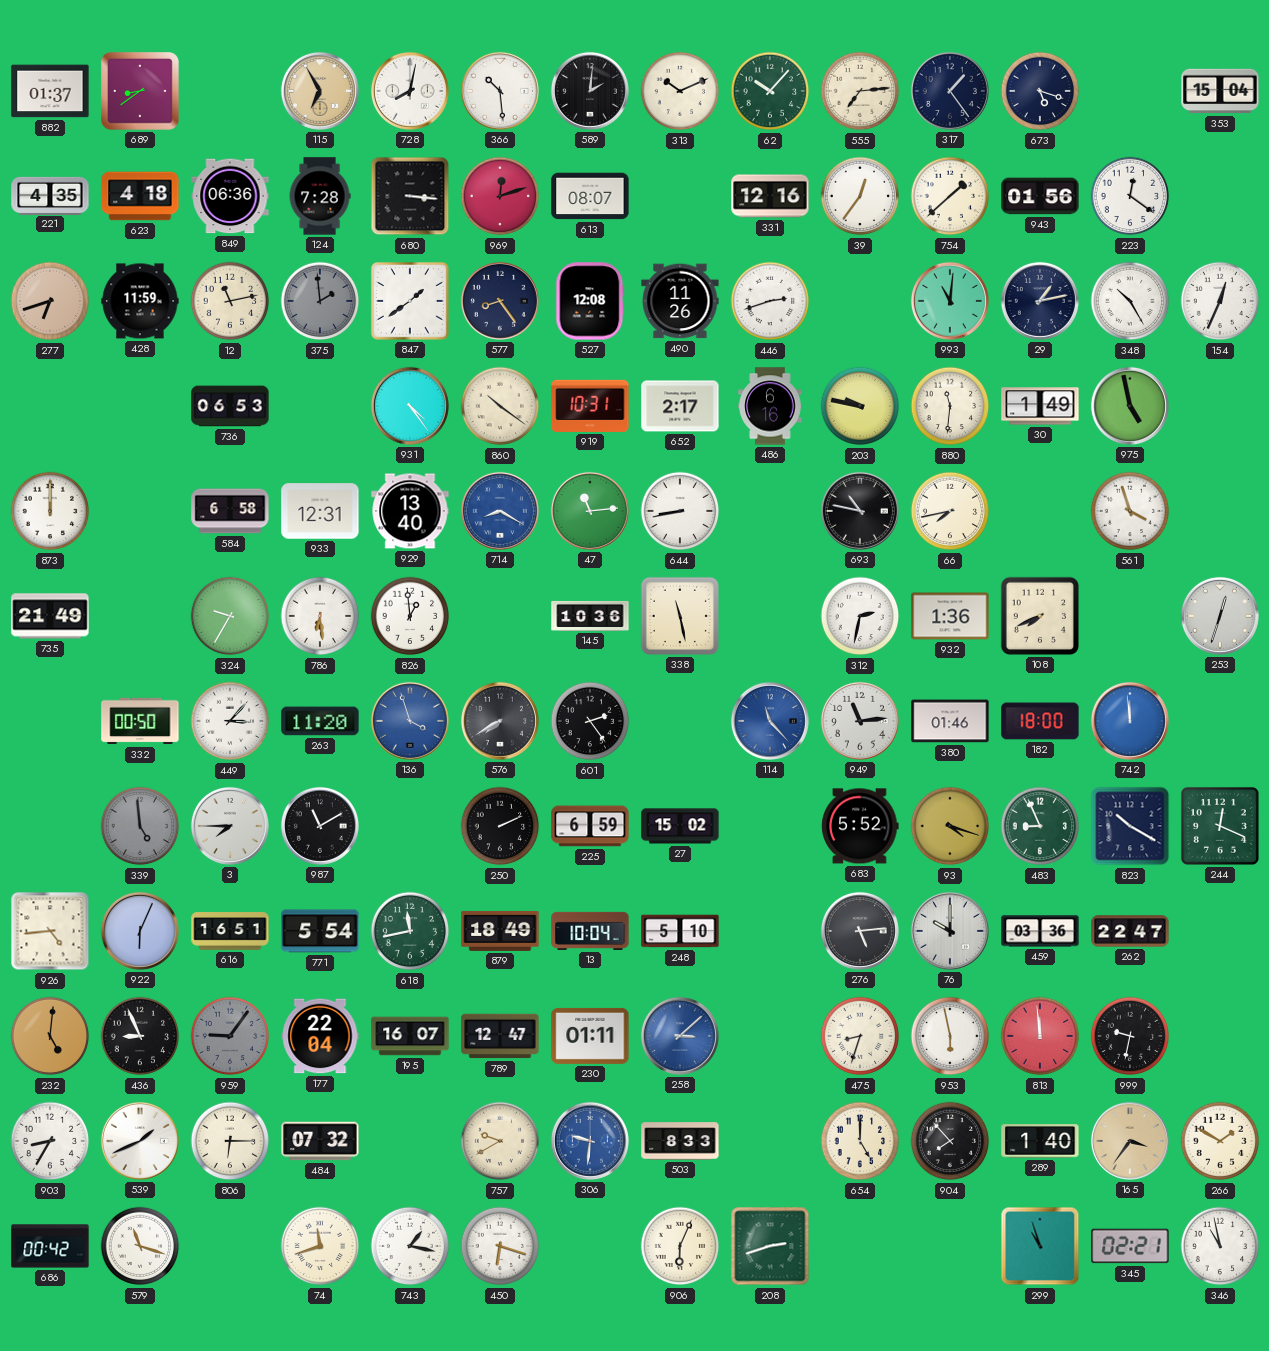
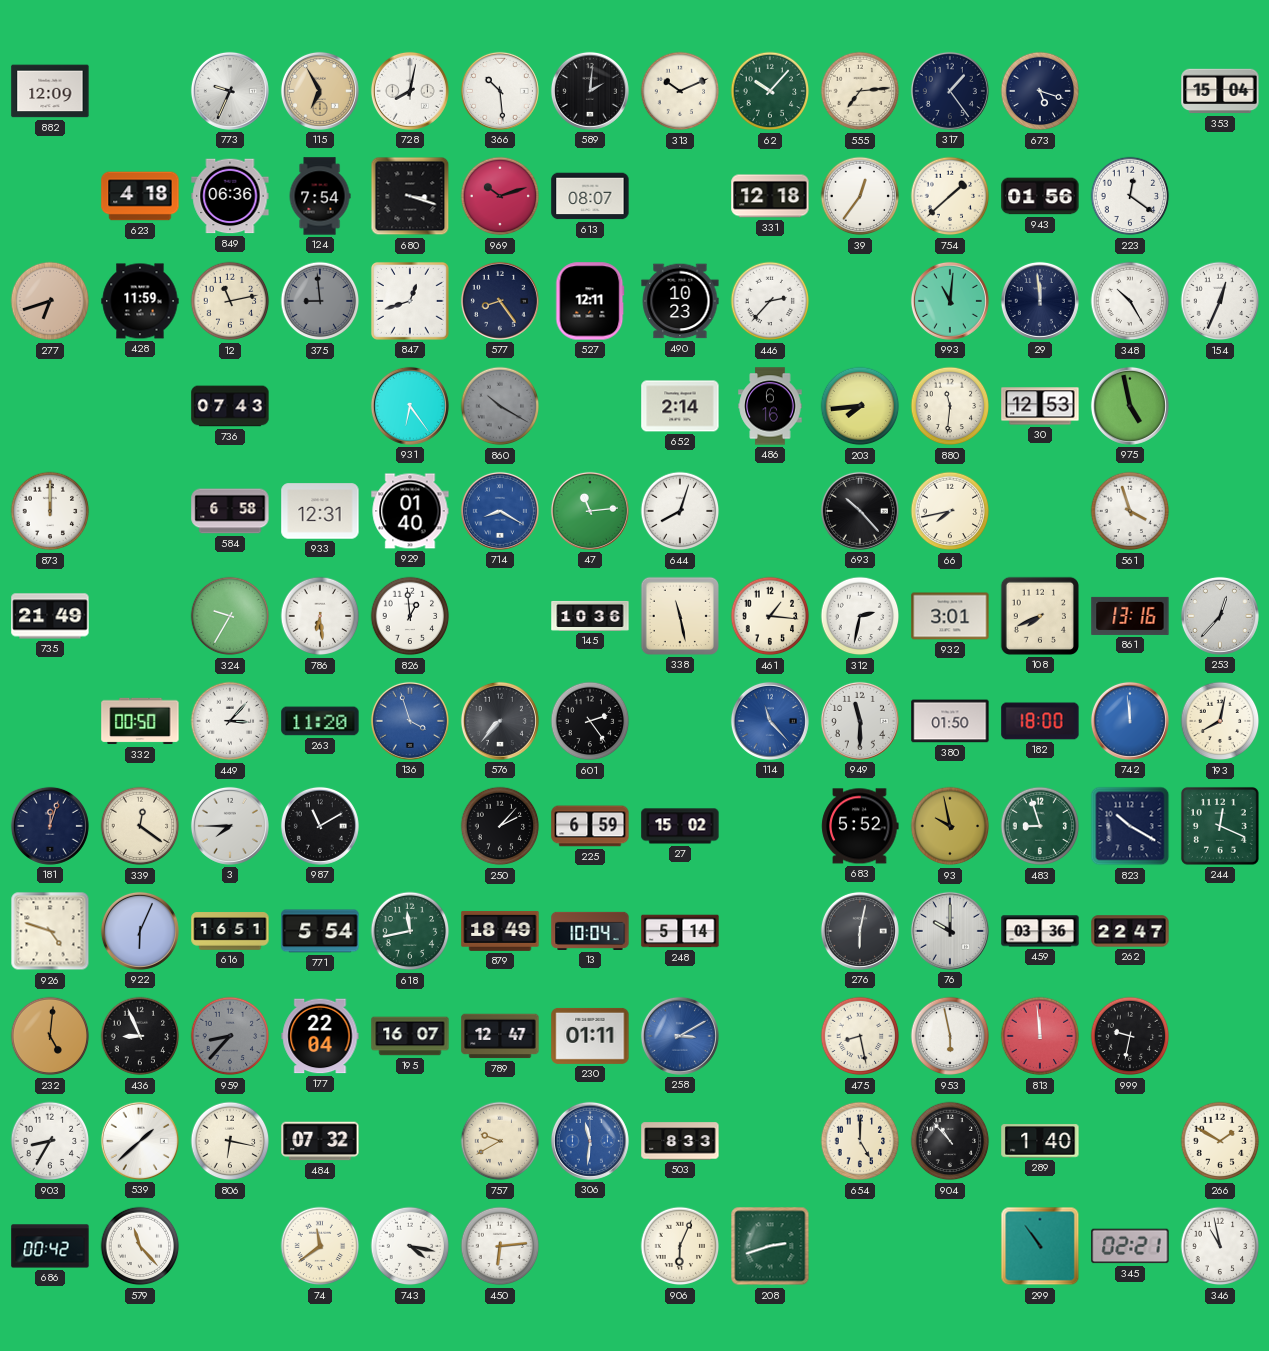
882: 01:37 -> 12:09 (50, 91)
689: 8:39 -> none (140, 91)
773: none -> 9:34 (230, 91)
221: 4:35 -> none (50, 195)
124: 7:28 -> 7:54 (320, 196)
680: 3:16 -> 3:18 (410, 196)
969: 12:12 -> 10:12 (500, 196)
331: 12:16 -> 12:18 (770, 196)
375: 1:59 -> 8:59 (320, 301)
847: 1:39 -> 12:42 (410, 301)
527: 12:08 -> 12:11 (590, 301)
490: 11:26 -> 10:23 (680, 301)
446: 2:42 -> 2:37 (770, 301)
29: 1:13 -> 11:59 (1040, 301)
736: 06:53 -> 07:43 (230, 406)
931: 4:24 -> 6:24 (410, 406)
860: 10:21 -> 10:20 (500, 406)
860 dial: cream -> grey (500, 406)
919: 10:31 -> none (590, 406)
652: 2:17 -> 2:14 (680, 406)
203: 9:47 -> 7:44 (860, 406)
30: 1:49 -> 12:53 (1040, 406)
929: 13:40 -> 01:40 (410, 511)
644: 8:43 -> 8:03 (680, 511)
693: 10:47 -> 10:23 (860, 511)
461: none -> 1:16 (770, 616)
932: 1:36 -> 3:01 (950, 616)
861: none -> 13:16 (1130, 616)
253: 12:33 -> 12:37 (1220, 616)
576: 7:40 -> 7:37 (500, 721)
949: 11:14 -> 11:30 (860, 721)
380: 01:46 -> 01:50 (950, 721)
193: none -> 8:02 (1220, 721)
181: none -> 12:03 (50, 826)
339: 4:59 -> 12:21 (140, 826)
339 dial: grey -> cream (140, 826)
250: 2:11 -> 2:07 (500, 826)
93: 4:18 -> 9:58 (950, 826)
483: 8:56 -> 8:57 (1040, 826)
926: 4:44 -> 4:48 (50, 931)
248: 5:10 -> 5:14 (680, 931)
276: 5:14 -> 6:02 (860, 931)
959: 9:06 -> 8:37 (230, 1036)
258: 3:08 -> 3:10 (680, 1036)
475: 8:33 -> 8:28 (860, 1036)
539: 1:41 -> 1:38 (140, 1141)
806: 6:15 -> 6:17 (230, 1141)
306: 9:31 -> 11:31 (590, 1141)
904: 7:53 -> 10:53 (950, 1141)
165: 3:36 -> none (1130, 1141)
579: 11:18 -> 11:23 (140, 1246)
74: 11:42 -> 11:39 (320, 1246)
743: 1:17 -> 4:17 (410, 1246)
450: 6:18 -> 6:14 (500, 1246)
299: 10:57 -> 10:54 (1040, 1246)
